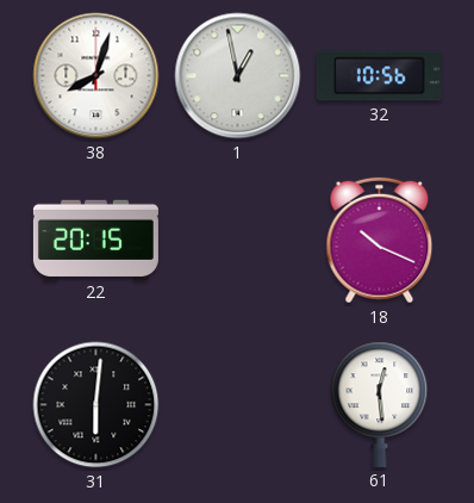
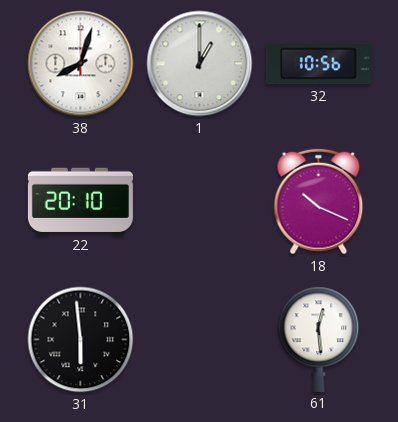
1: 12:58 -> 1:00 (200, 64)
22: 20:15 -> 20:10 (80, 201)
31: 6:01 -> 5:59 (81, 340)
